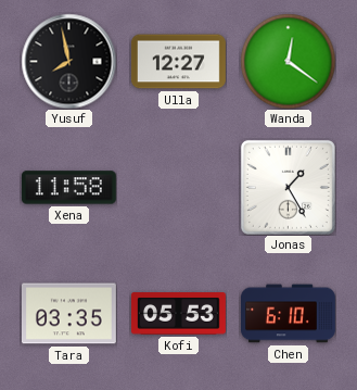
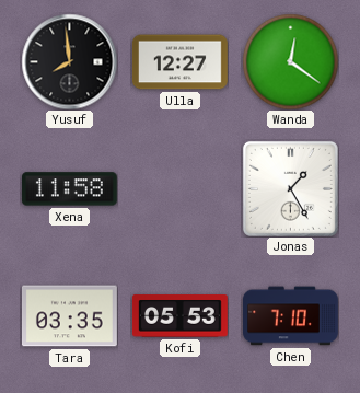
Yusuf: 7:58 -> 7:59 (69, 61)
Chen: 6:10 -> 7:10 (291, 316)
